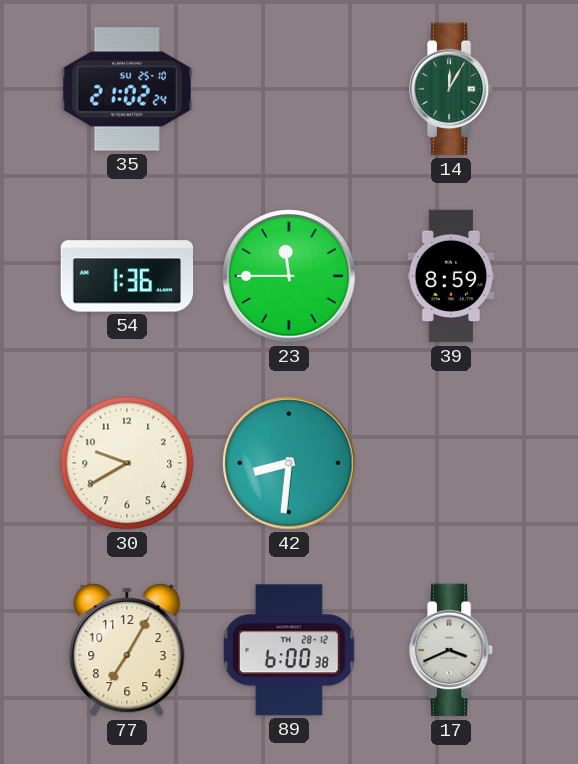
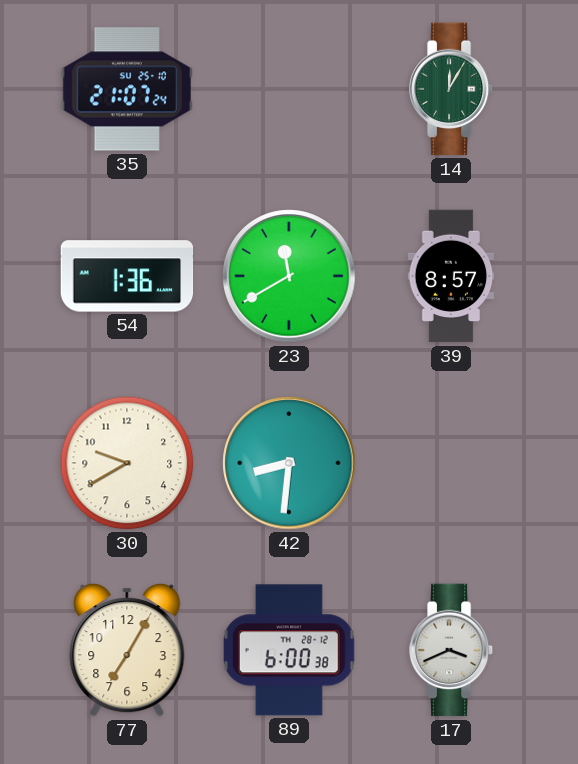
35: 21:02 -> 21:07 (126, 89)
23: 11:45 -> 11:40 (289, 276)
39: 8:59 -> 8:57 (451, 276)
